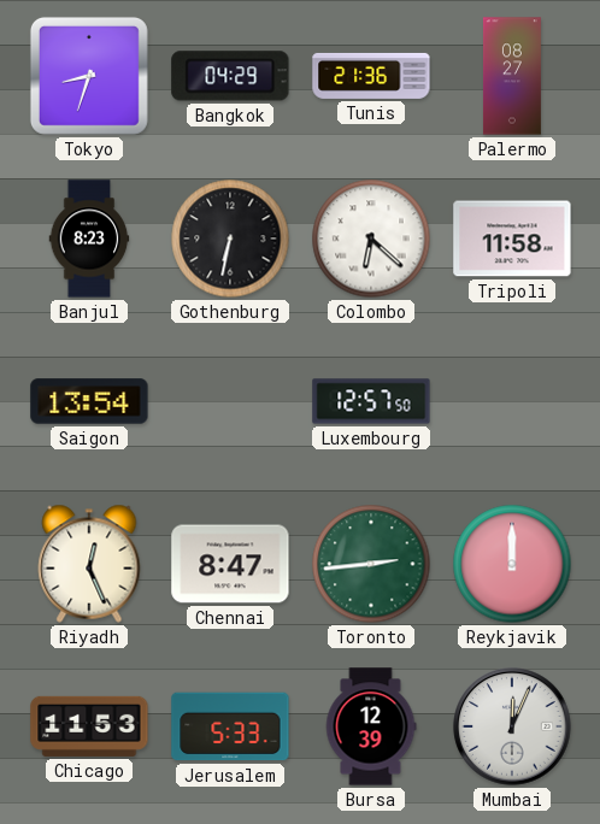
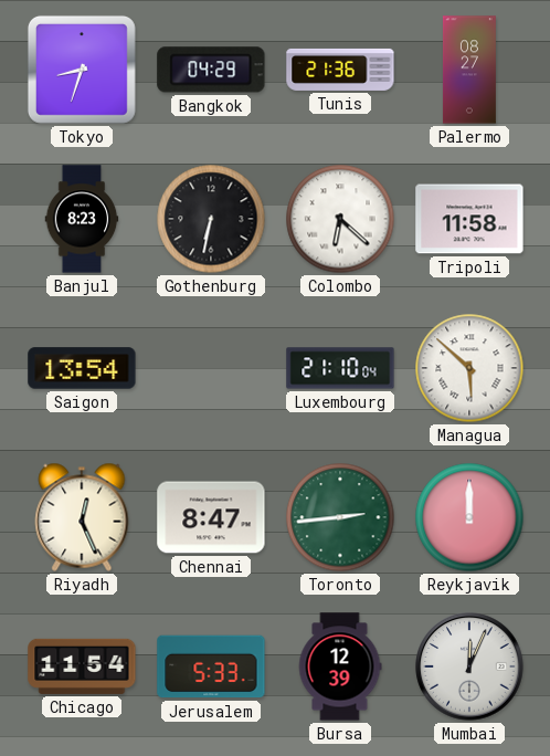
Luxembourg: 12:57 -> 21:10 (340, 368)
Managua: none -> 5:52 (469, 368)
Chicago: 11:53 -> 11:54 (82, 666)
